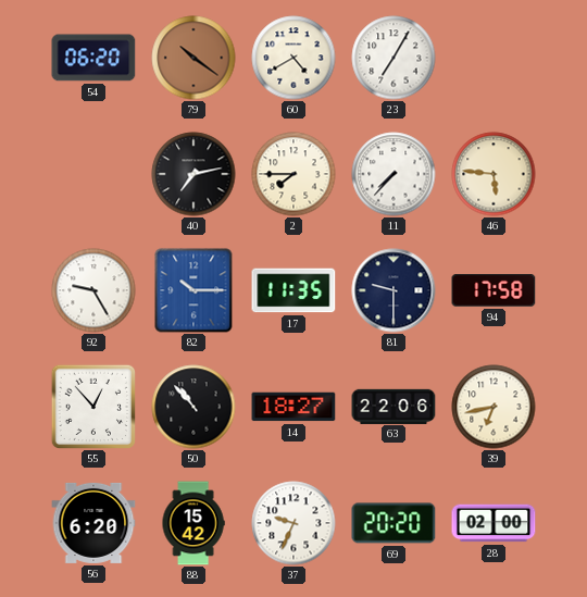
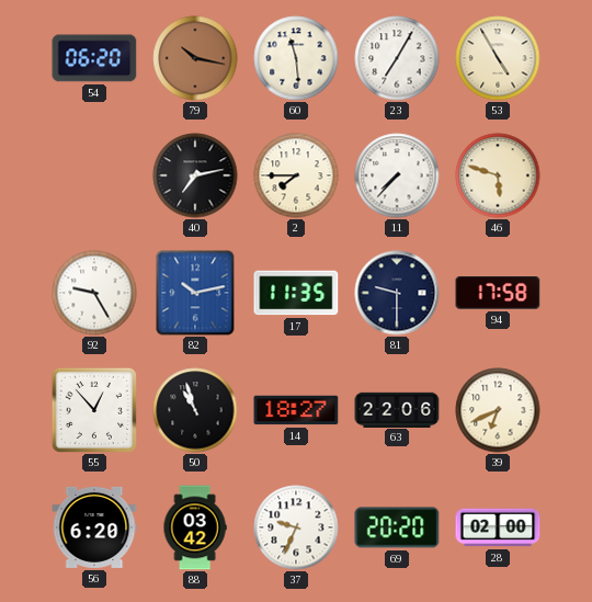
79: 10:21 -> 10:17 (195, 58)
60: 4:40 -> 11:29 (296, 58)
53: none -> 4:55 (498, 58)
46: 5:46 -> 5:48 (498, 175)
82: 10:15 -> 10:13 (195, 293)
50: 10:53 -> 10:57 (195, 410)
39: 6:43 -> 6:41 (498, 410)
88: 15:42 -> 03:42 (195, 527)
